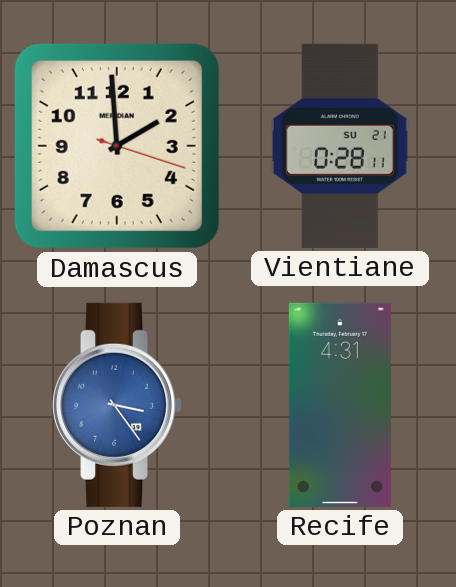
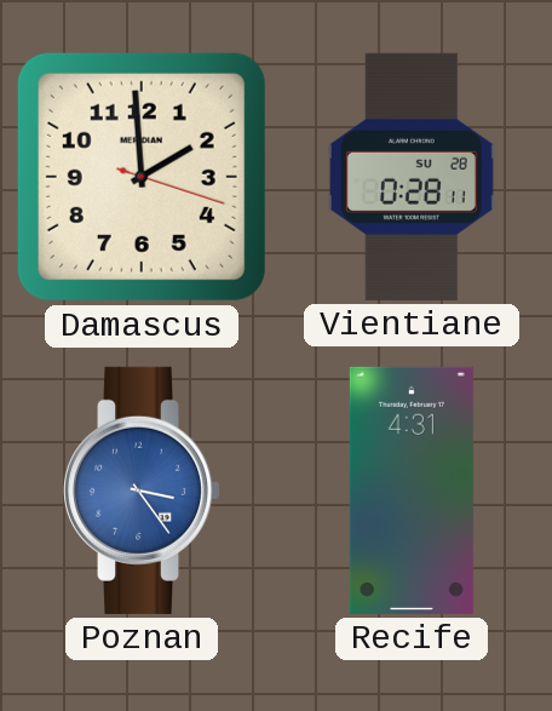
Vientiane date: SU 21 -> SU 28 (412, 177)
